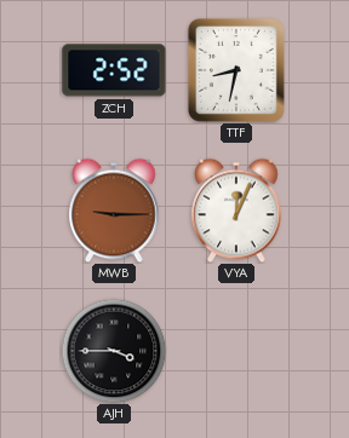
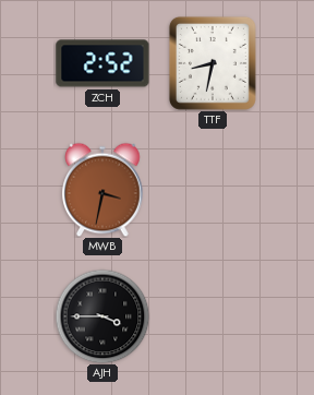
MWB: 9:15 -> 3:32 (102, 190)
VYA: 12:04 -> none (236, 211)
